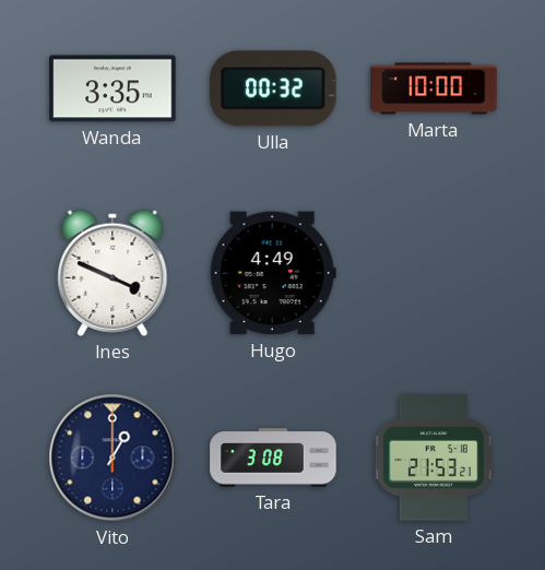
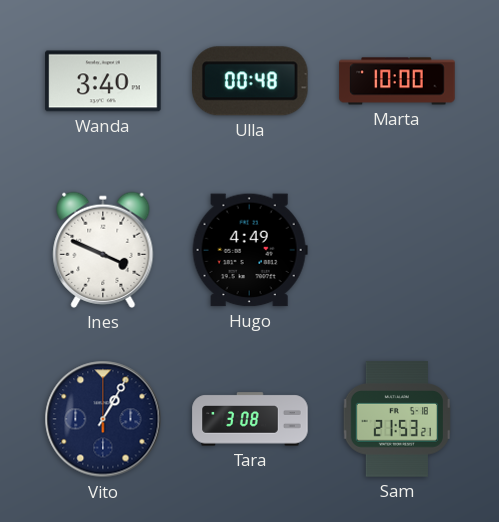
Wanda: 3:35 -> 3:40 (103, 81)
Ulla: 00:32 -> 00:48 (251, 81)
Vito: 1:00 -> 1:05 (103, 419)
